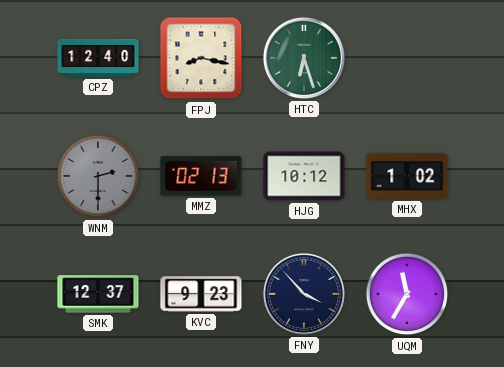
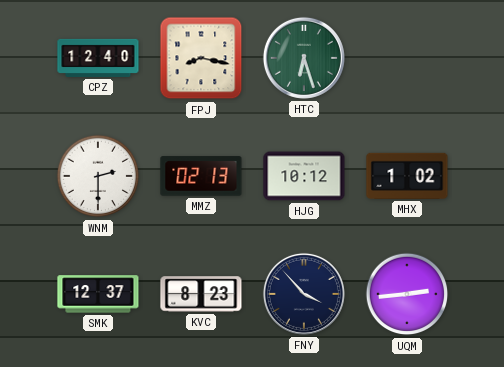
WNM dial: grey -> white (98, 176)
KVC: 9:23 -> 8:23 (201, 294)
UQM: 11:35 -> 2:44 (407, 294)
